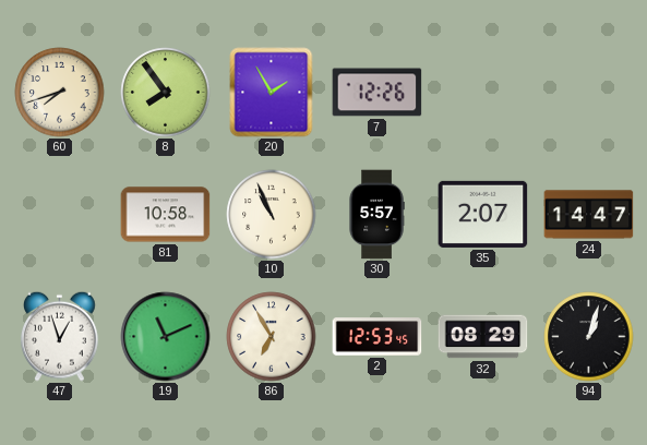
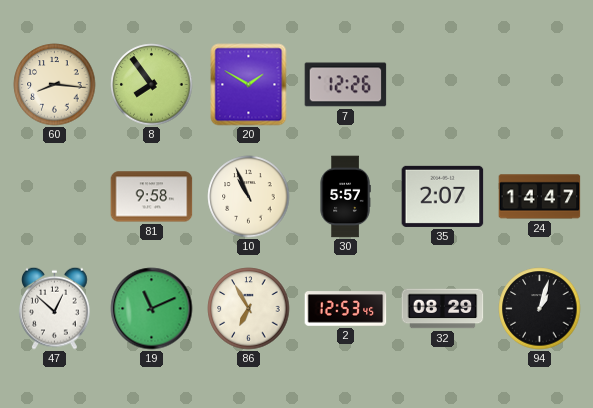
60: 7:42 -> 8:16 (55, 85)
20: 1:55 -> 1:50 (249, 85)
81: 10:58 -> 9:58 (152, 197)
47: 12:57 -> 12:52 (55, 308)
